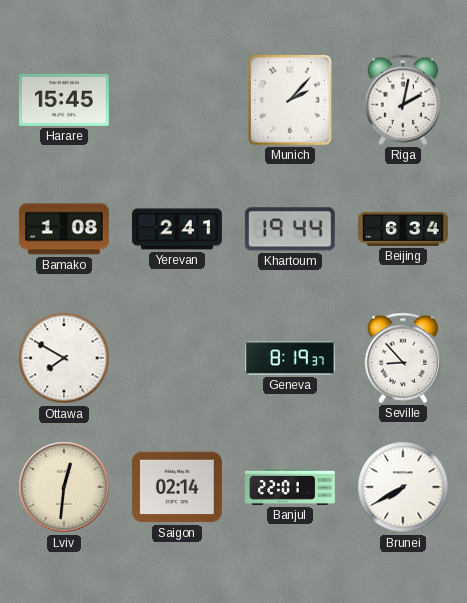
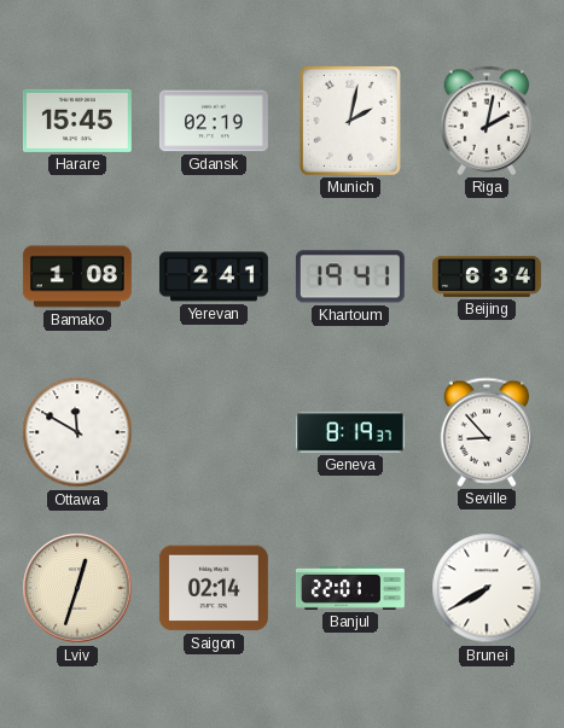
Gdansk: none -> 02:19 (214, 121)
Munich: 2:07 -> 2:02 (350, 121)
Khartoum: 19:44 -> 19:41 (350, 276)
Ottawa: 7:50 -> 11:50 (77, 432)
Lviv: 12:31 -> 12:33 (77, 588)
